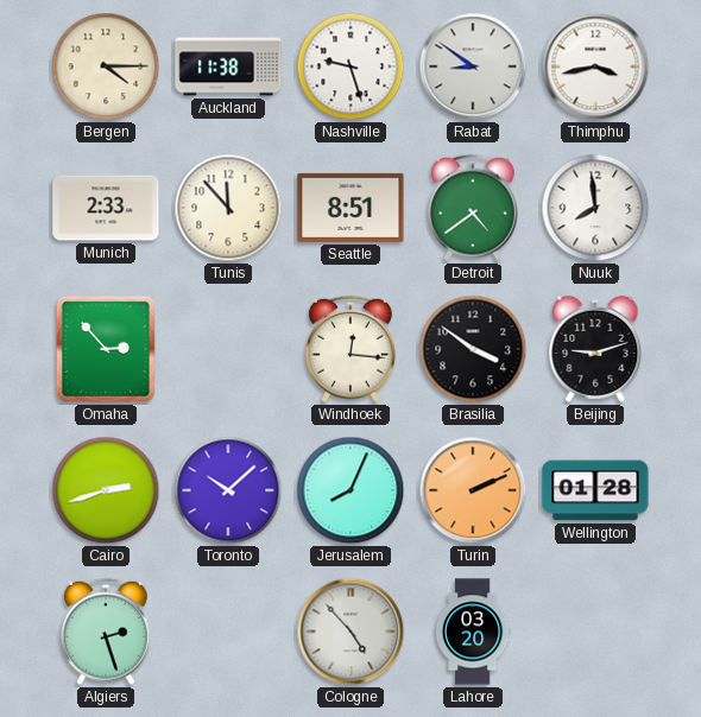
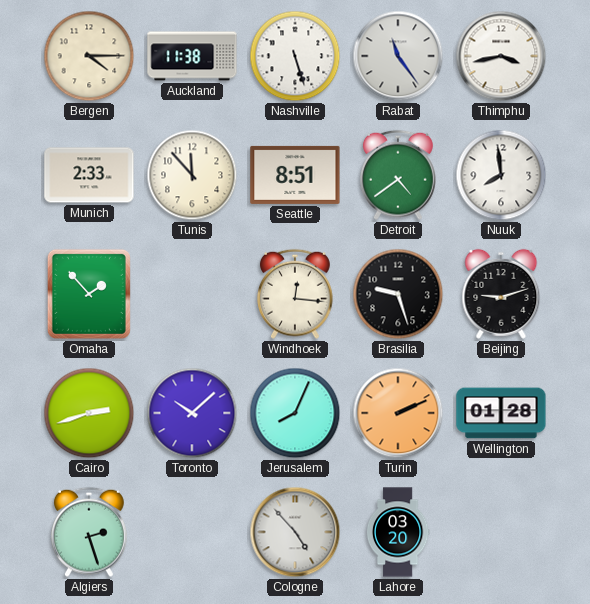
Nashville: 9:27 -> 5:27 (295, 56)
Rabat: 8:51 -> 11:24 (398, 56)
Omaha: 2:53 -> 1:53 (89, 294)
Brasilia: 3:51 -> 9:27 (398, 294)
